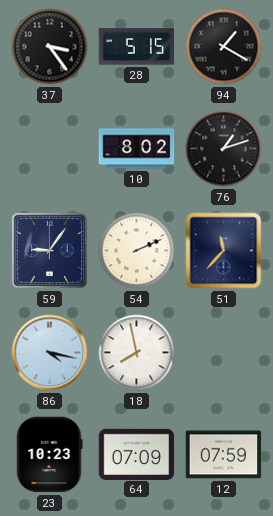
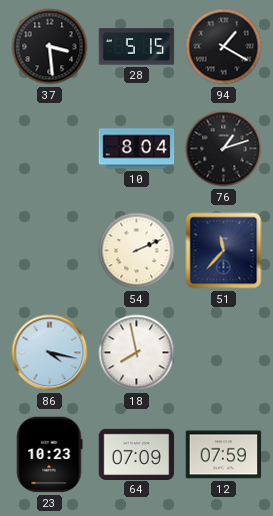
37: 3:24 -> 3:29 (50, 47)
10: 8:02 -> 8:04 (137, 149)
59: 9:06 -> none (49, 250)
